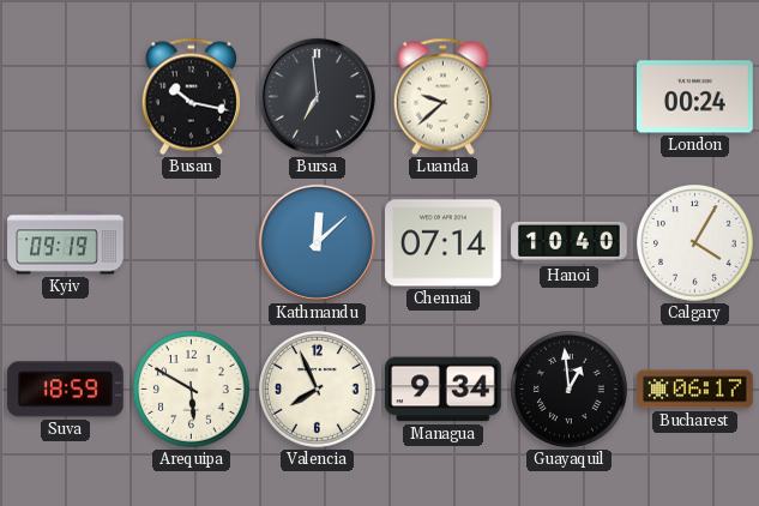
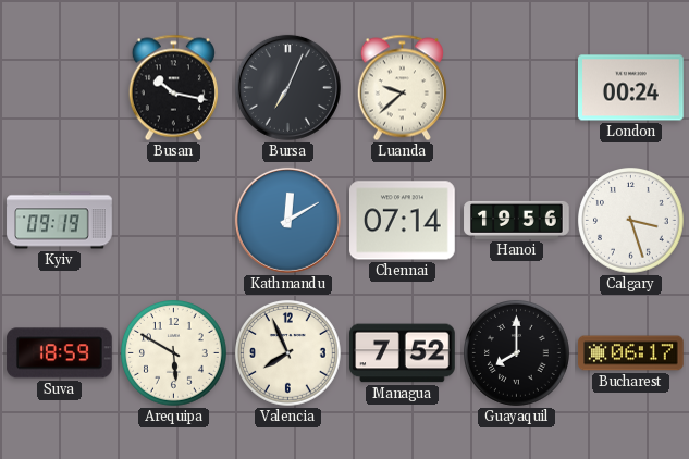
Bursa: 6:59 -> 7:04 (287, 87)
Kathmandu: 12:08 -> 12:10 (287, 220)
Hanoi: 10:40 -> 19:56 (517, 220)
Calgary: 4:05 -> 3:27 (631, 221)
Managua: 9:34 -> 7:52 (403, 353)
Guayaquil: 12:59 -> 8:00 (517, 353)
